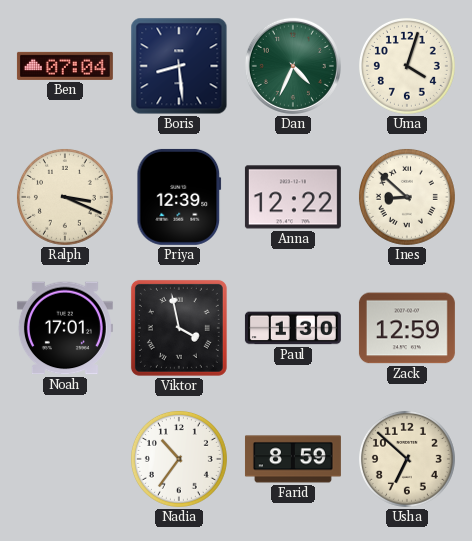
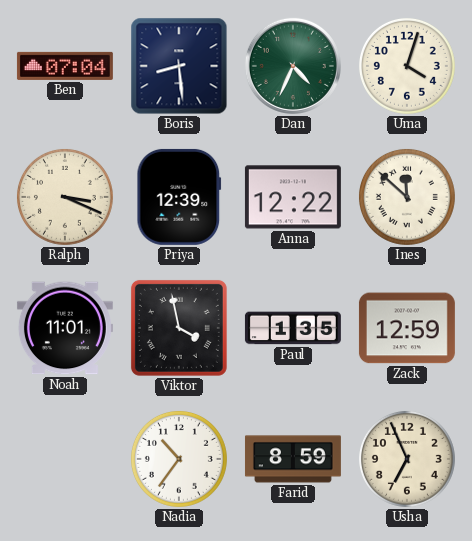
Ines: 8:52 -> 11:52 (407, 197)
Noah: 17:01 -> 11:01 (65, 328)
Paul: 1:30 -> 1:35 (293, 328)
Usha: 6:52 -> 6:56 (407, 459)
